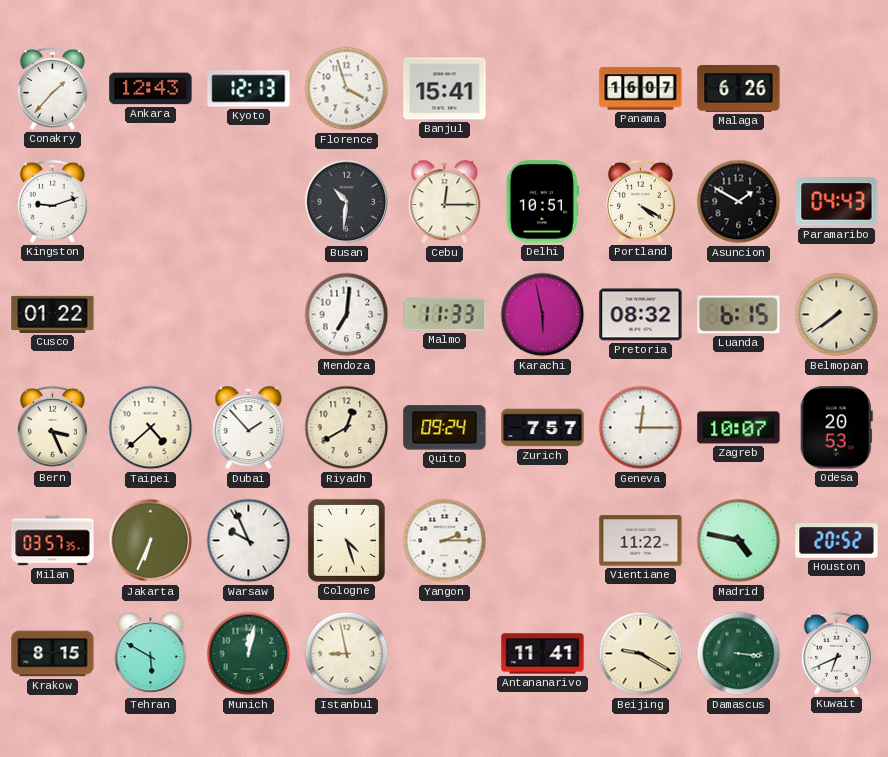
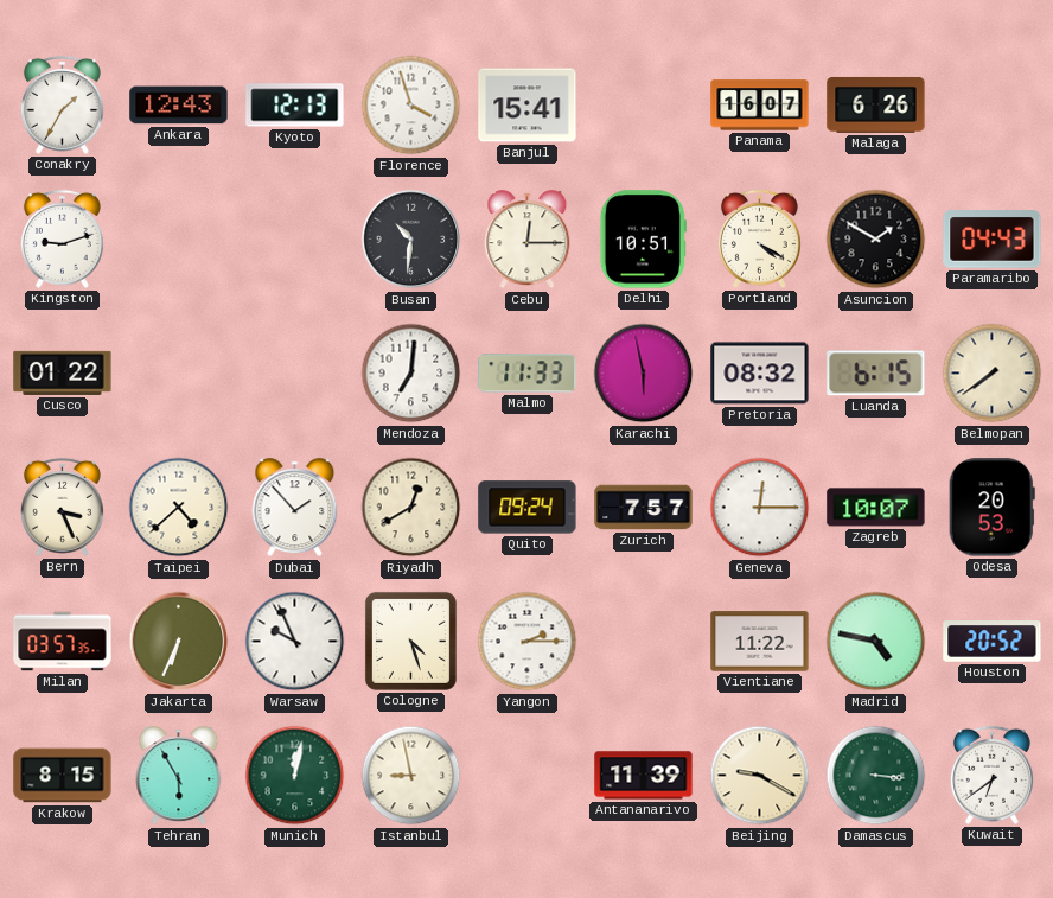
Conakry: 1:37 -> 1:35 (62, 104)
Tehran: 5:50 -> 5:55 (179, 776)
Antananarivo: 11:41 -> 11:39 (644, 776)
Kuwait: 6:41 -> 6:39 (991, 775)
